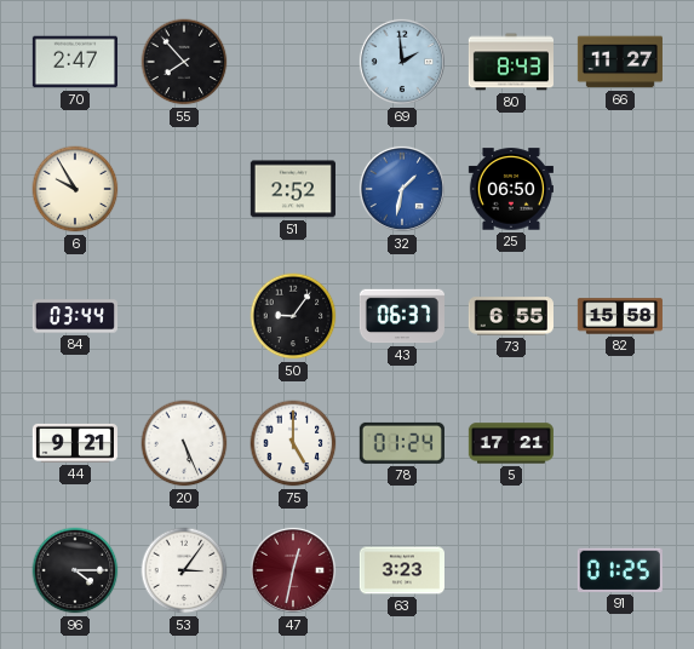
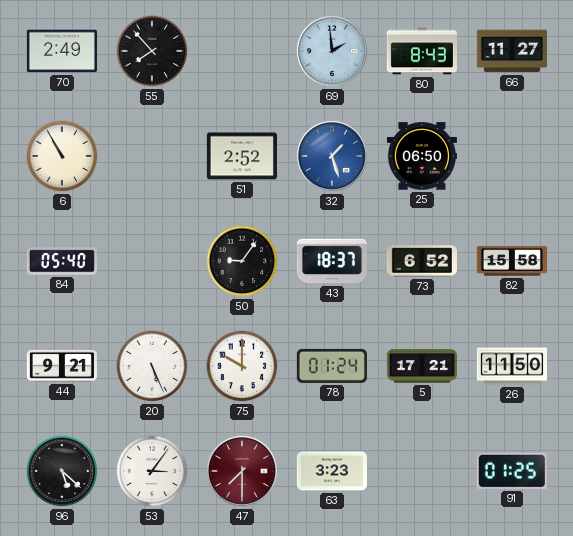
70: 2:47 -> 2:49 (62, 51)
6: 9:55 -> 10:55 (62, 156)
32: 1:32 -> 1:27 (332, 156)
84: 03:44 -> 05:40 (62, 261)
43: 06:37 -> 18:37 (332, 261)
73: 6:55 -> 6:52 (422, 261)
75: 5:00 -> 10:00 (242, 366)
26: none -> 11:50 (512, 366)
96: 4:15 -> 5:22 (62, 471)
47: 12:32 -> 7:30 (242, 471)
